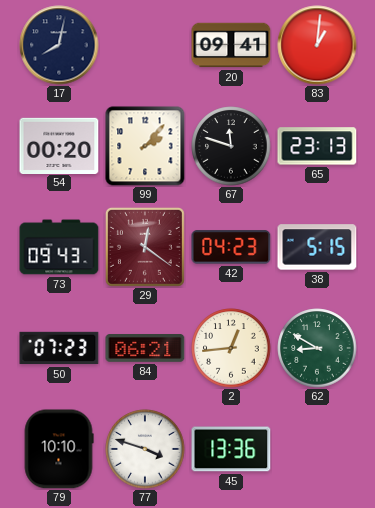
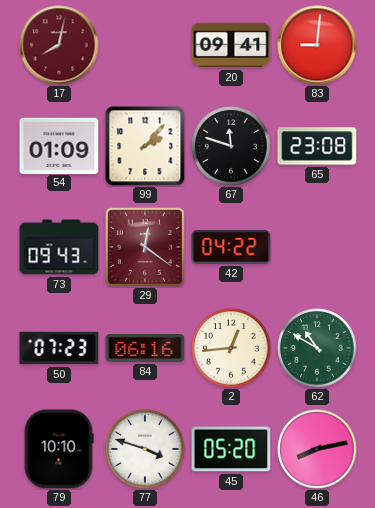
17 dial: navy -> burgundy (59, 45)
83: 1:01 -> 9:01 (317, 45)
54: 00:20 -> 01:09 (59, 145)
65: 23:13 -> 23:08 (317, 146)
42: 04:23 -> 04:22 (231, 247)
38: 5:15 -> none (317, 247)
84: 06:21 -> 06:16 (145, 349)
62: 8:50 -> 10:50 (317, 348)
45: 13:36 -> 05:20 (231, 449)
46: none -> 8:13 (317, 449)
